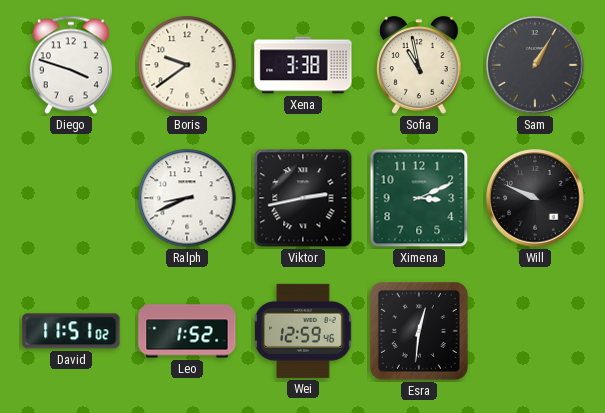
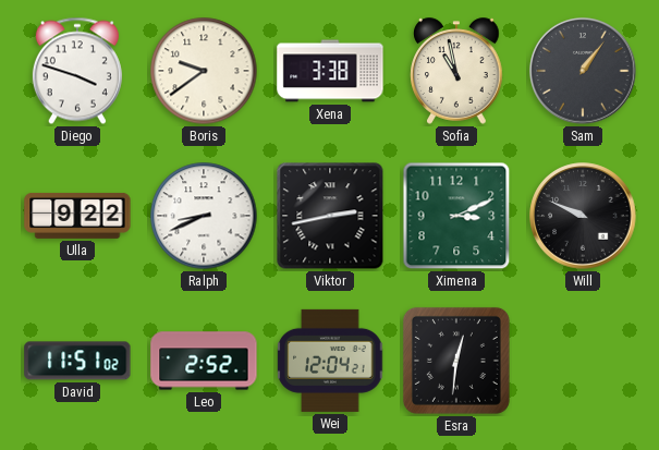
Sam: 1:05 -> 1:06 (583, 71)
Ulla: none -> 9:22 (77, 216)
Leo: 1:52 -> 2:52 (204, 361)
Wei: 12:59 -> 12:04 (330, 361)
